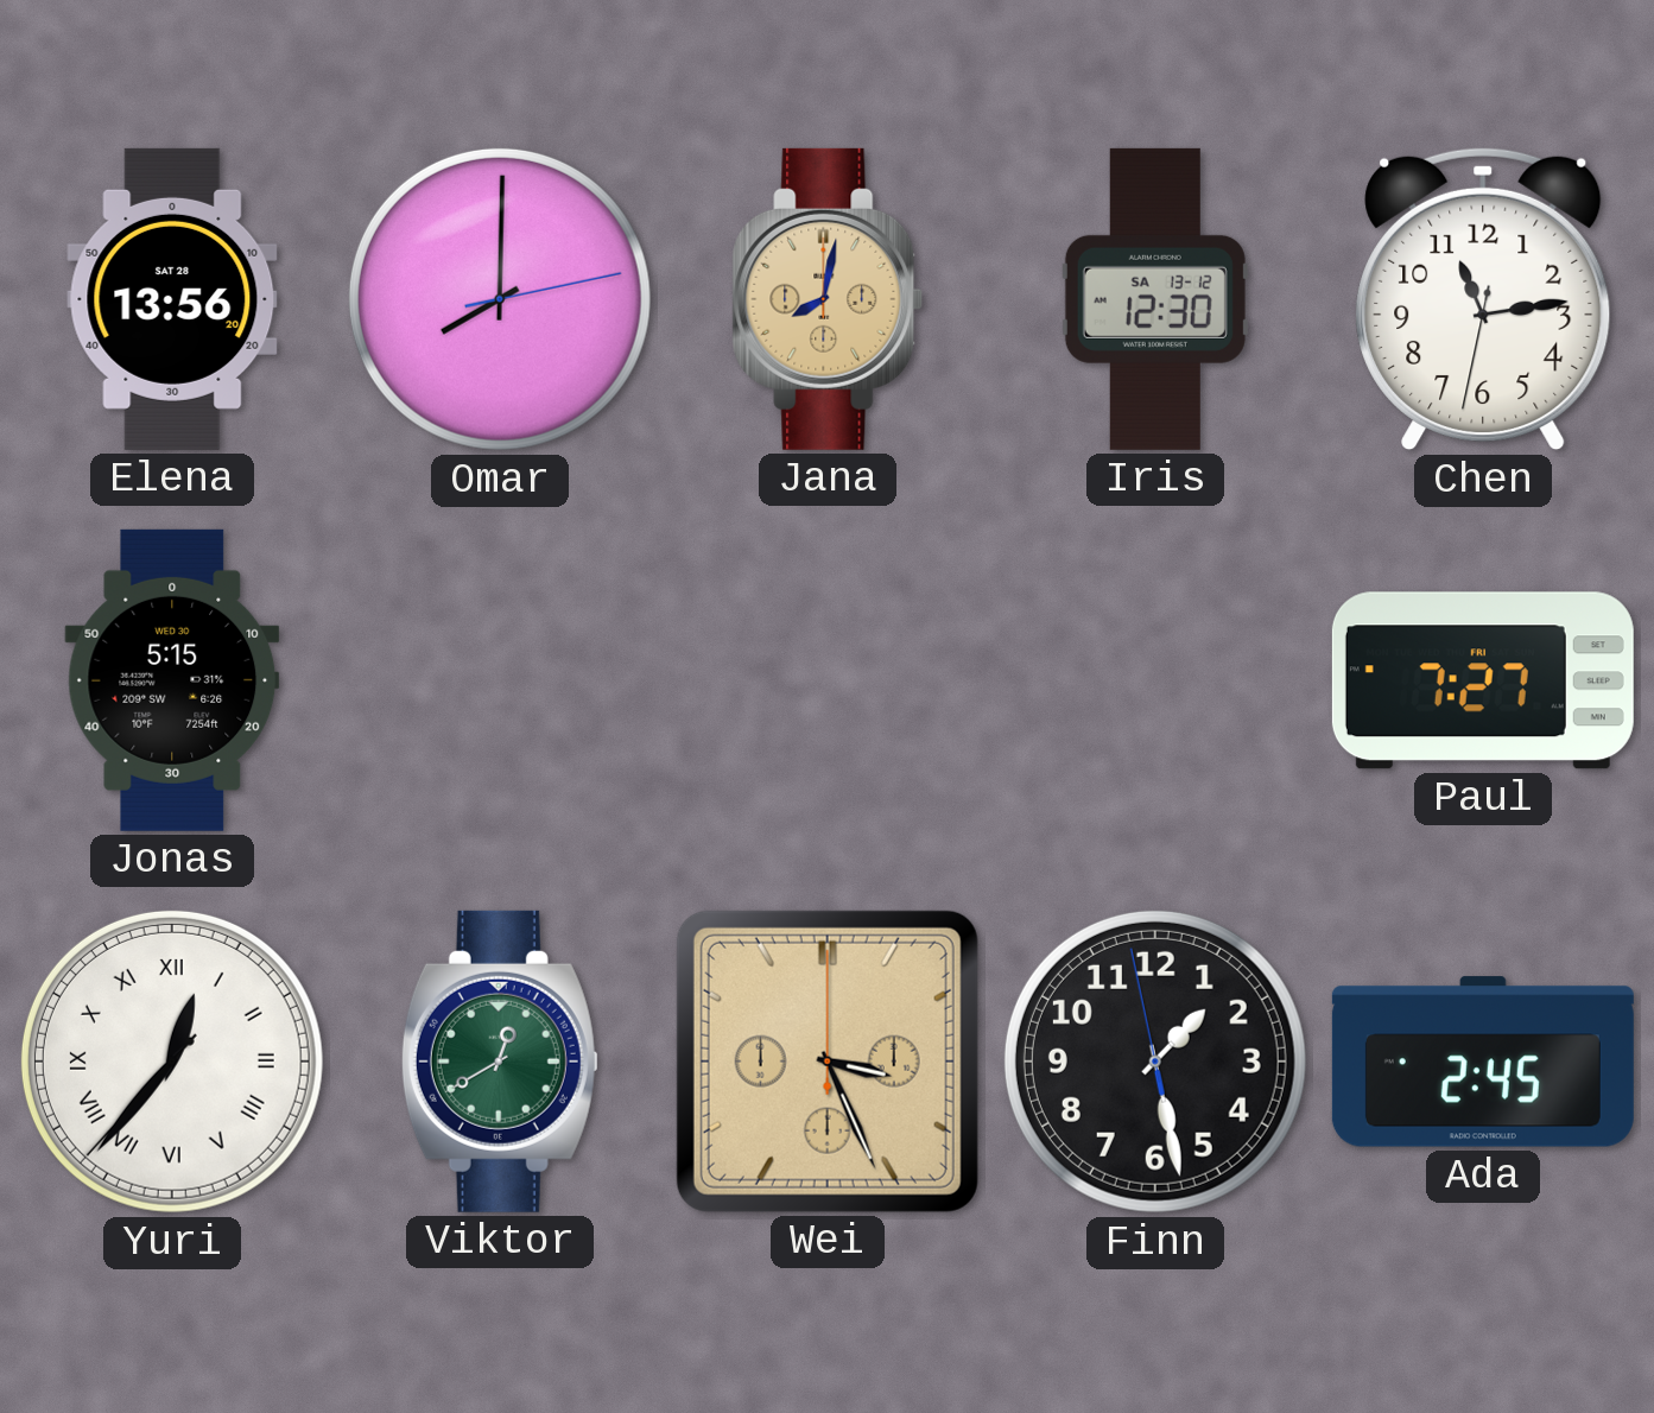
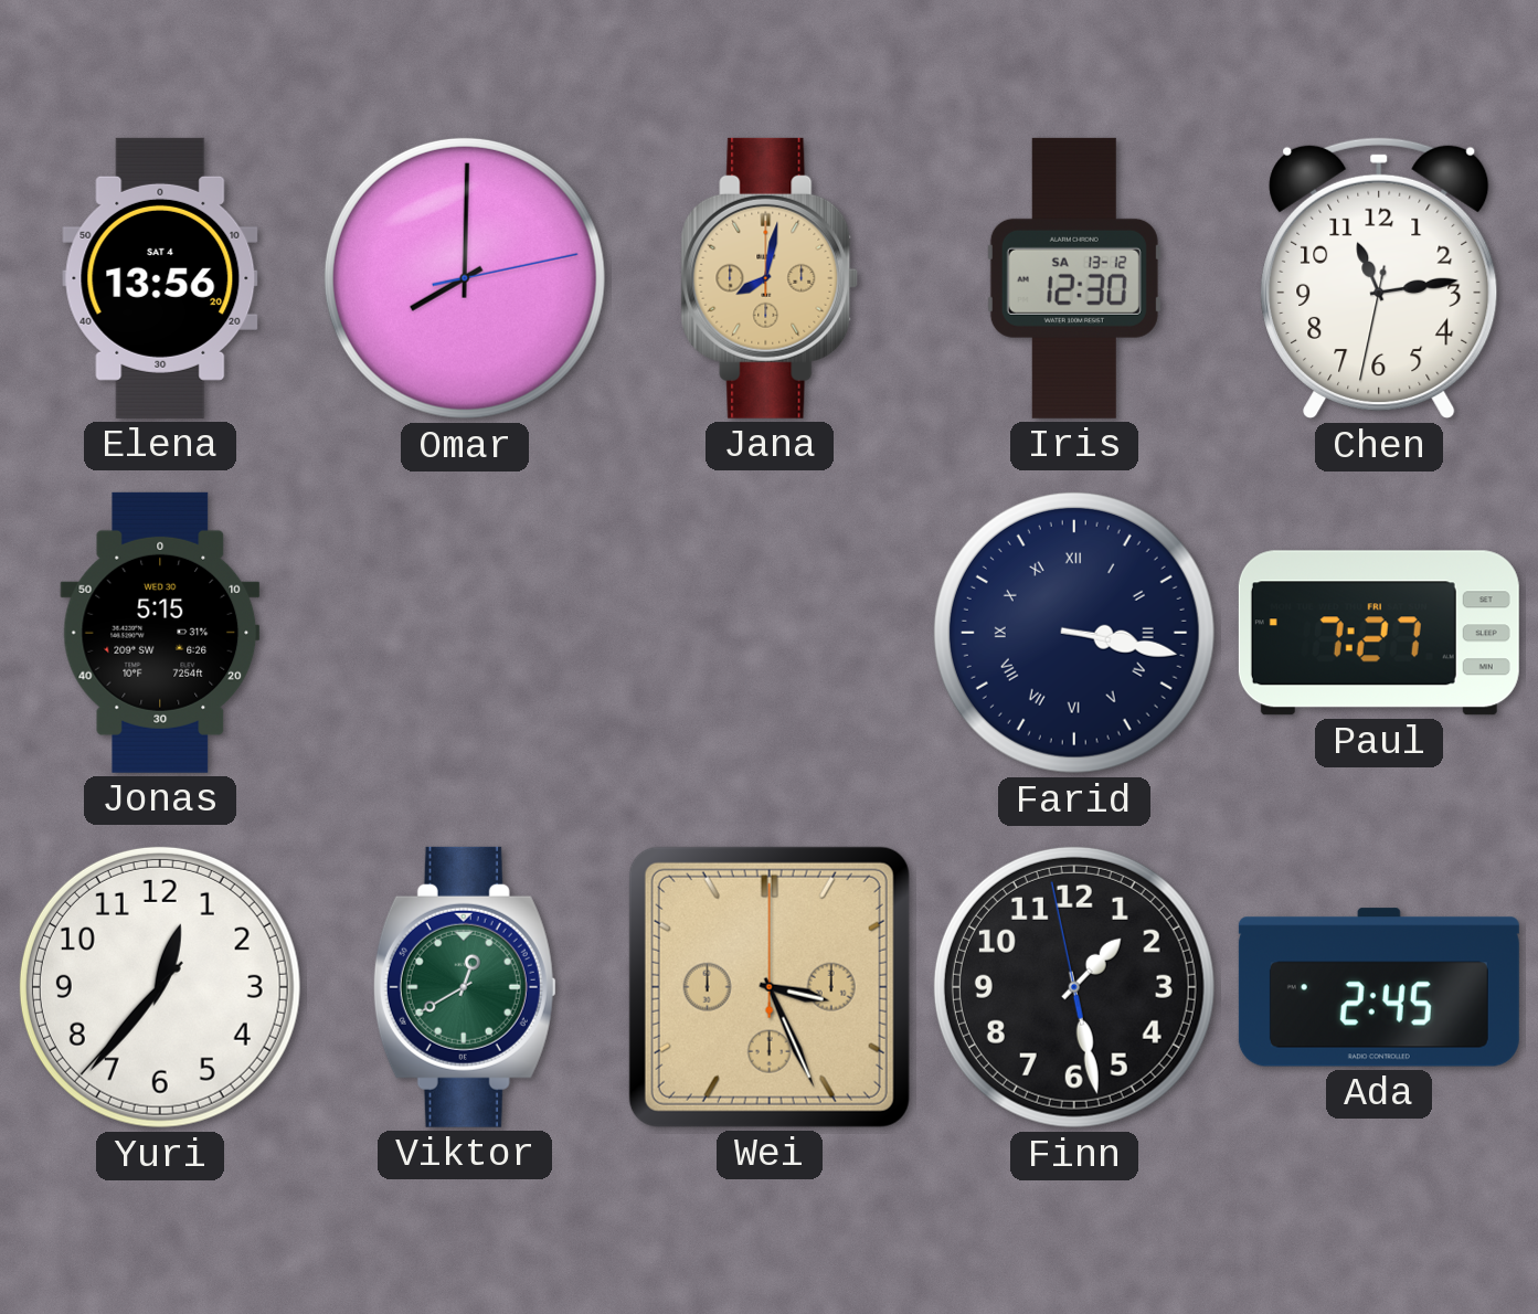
Elena date: SAT 28 -> SAT 4 (160, 278)
Farid: none -> 3:17 (1074, 633)
Yuri numerals: Roman -> Arabic (160, 987)
